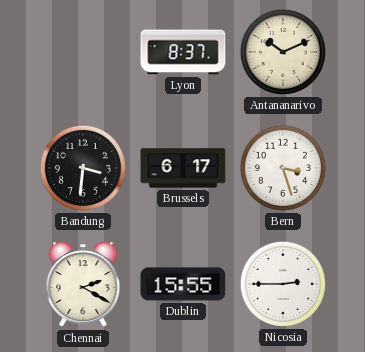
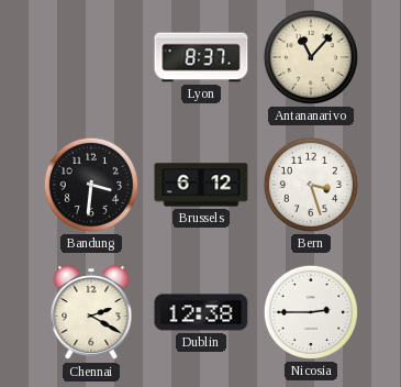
Antananarivo: 10:11 -> 11:07 (311, 57)
Brussels: 6:17 -> 6:12 (201, 185)
Dublin: 15:55 -> 12:38 (201, 312)
